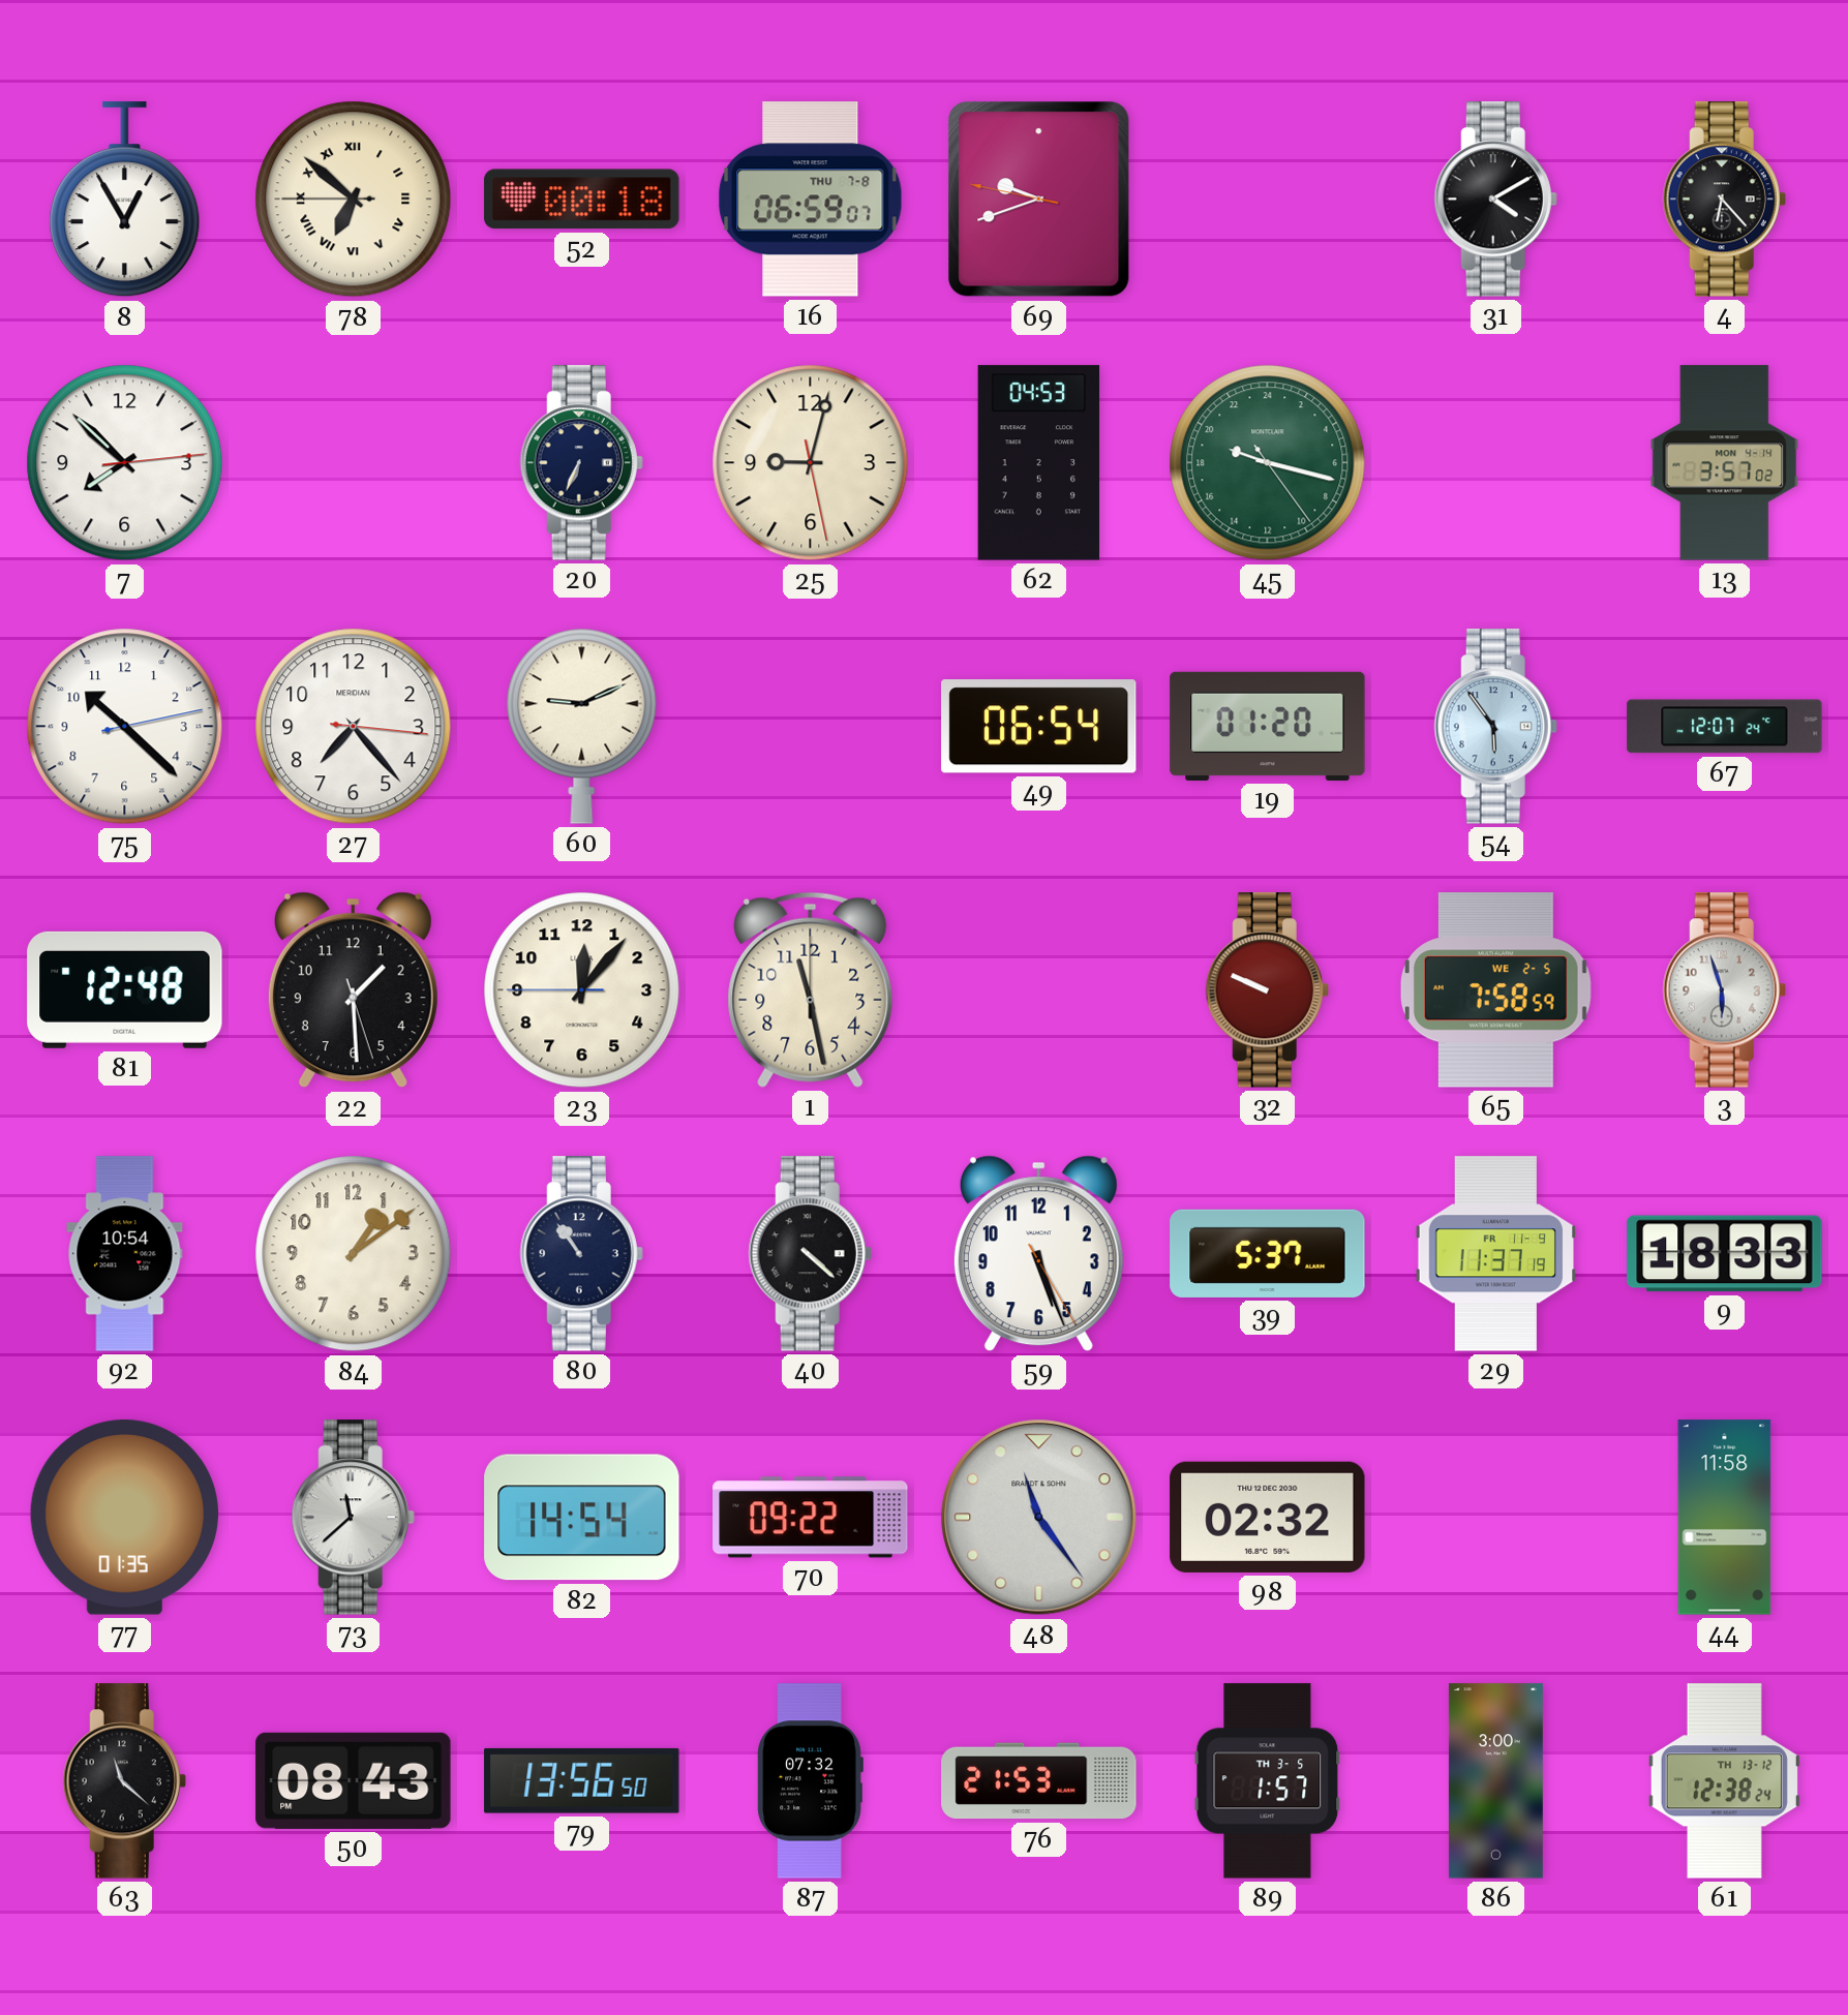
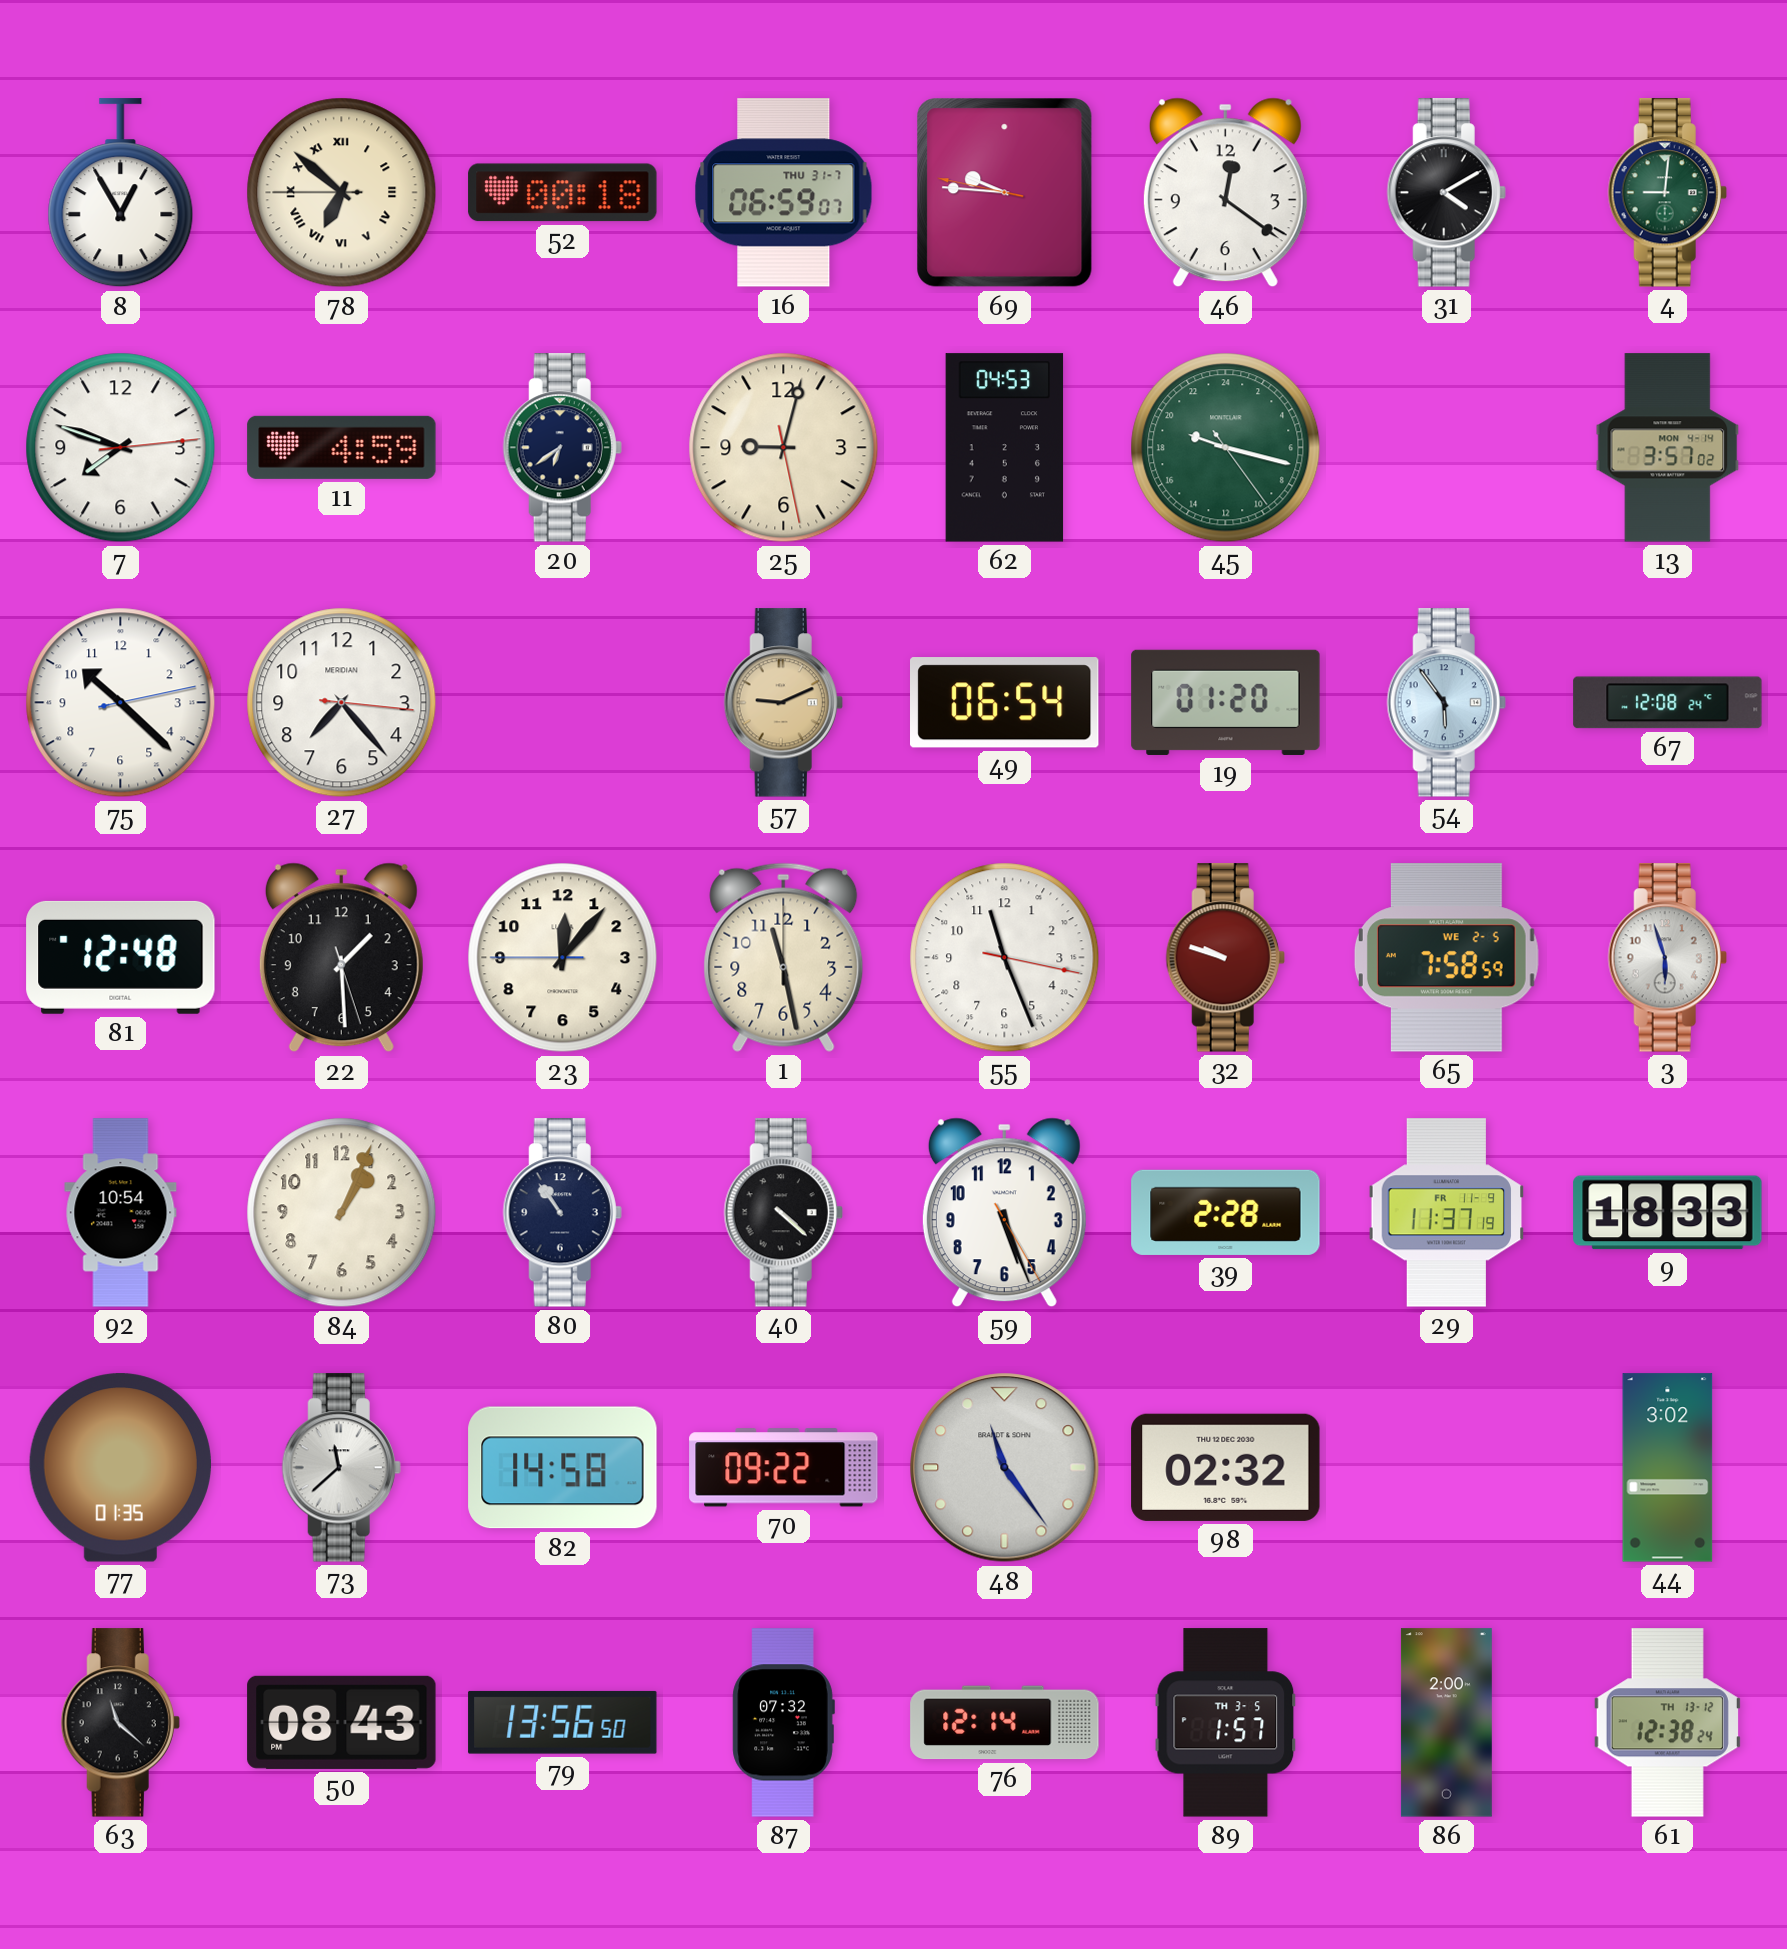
16 date: THU 7-8 -> THU 31-7 (784, 193)
69: 9:41 -> 9:45 (1005, 193)
46: none -> 12:21 (1225, 193)
4: 6:23 -> 9:01 (1667, 193)
4 dial: black -> green (1667, 193)
7: 7:52 -> 7:48 (121, 448)
11: none -> 4:59 (342, 447)
20: 6:34 -> 6:39 (562, 448)
60: 9:11 -> none (582, 726)
57: none -> 9:11 (783, 703)
67: 12:07 -> 12:08 (1668, 703)
55: none -> 11:26 (1005, 958)
32: 9:49 -> 9:48 (1225, 958)
84: 1:09 -> 1:04 (342, 1213)
39: 5:37 -> 2:28 (1226, 1212)
82: 14:54 -> 14:58 (563, 1468)
44: 11:58 -> 3:02 (1668, 1468)
76: 21:53 -> 12:14 (1005, 1723)
86: 3:00 -> 2:00 (1446, 1723)
